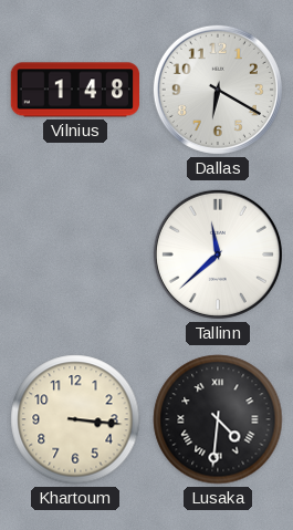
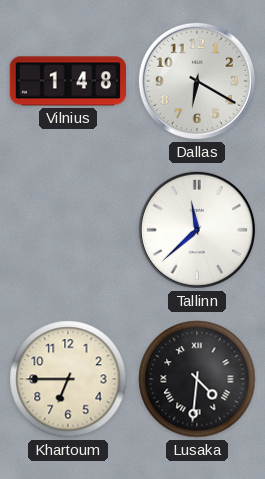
Khartoum: 3:16 -> 6:45 (68, 379)
